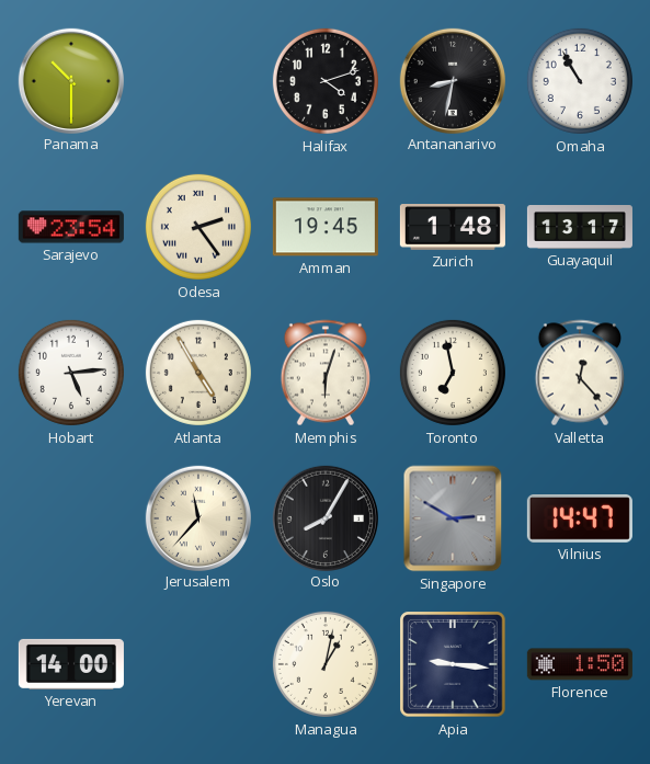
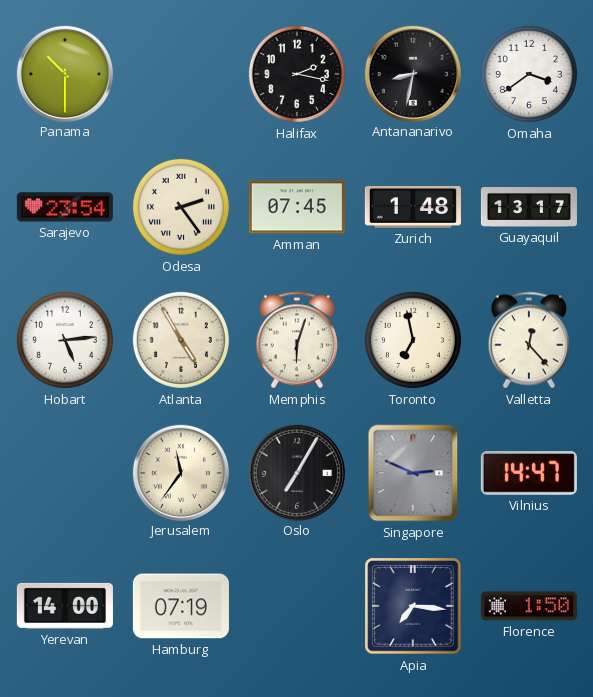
Halifax: 4:12 -> 2:17 (297, 74)
Omaha: 10:55 -> 3:39 (529, 74)
Amman: 19:45 -> 07:45 (297, 207)
Jerusalem: 11:37 -> 11:36 (180, 472)
Oslo: 8:05 -> 7:05 (296, 472)
Singapore: 2:50 -> 2:49 (413, 473)
Hamburg: none -> 07:19 (181, 606)
Managua: 1:02 -> none (326, 664)
Apia: 9:16 -> 7:16 (413, 606)
